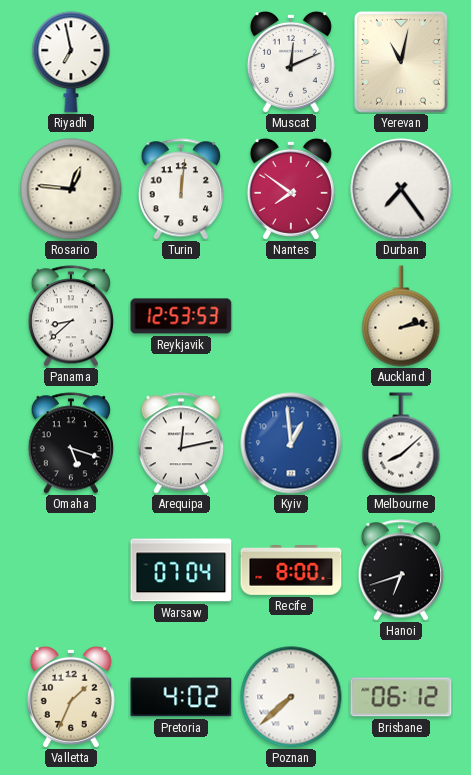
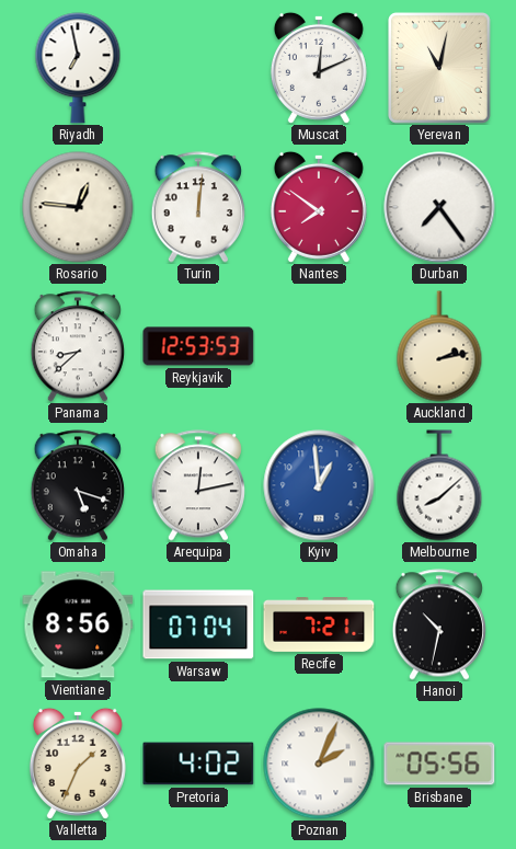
Vientiane: none -> 8:56 (78, 624)
Recife: 8:00 -> 7:21 (319, 626)
Hanoi: 6:42 -> 10:32 (439, 624)
Poznan: 7:38 -> 2:04 (319, 764)
Brisbane: 06:12 -> 05:56 (439, 764)
